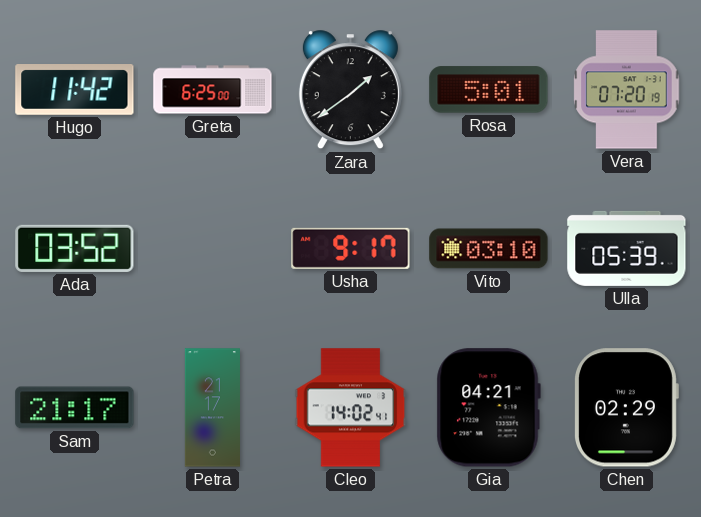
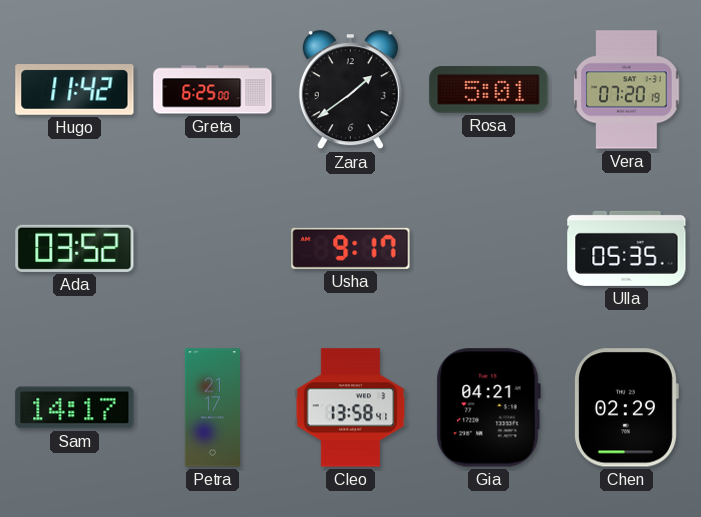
Vito: 03:10 -> none (489, 249)
Ulla: 05:39 -> 05:35 (627, 248)
Sam: 21:17 -> 14:17 (75, 408)
Cleo: 14:02 -> 13:58 (351, 408)
